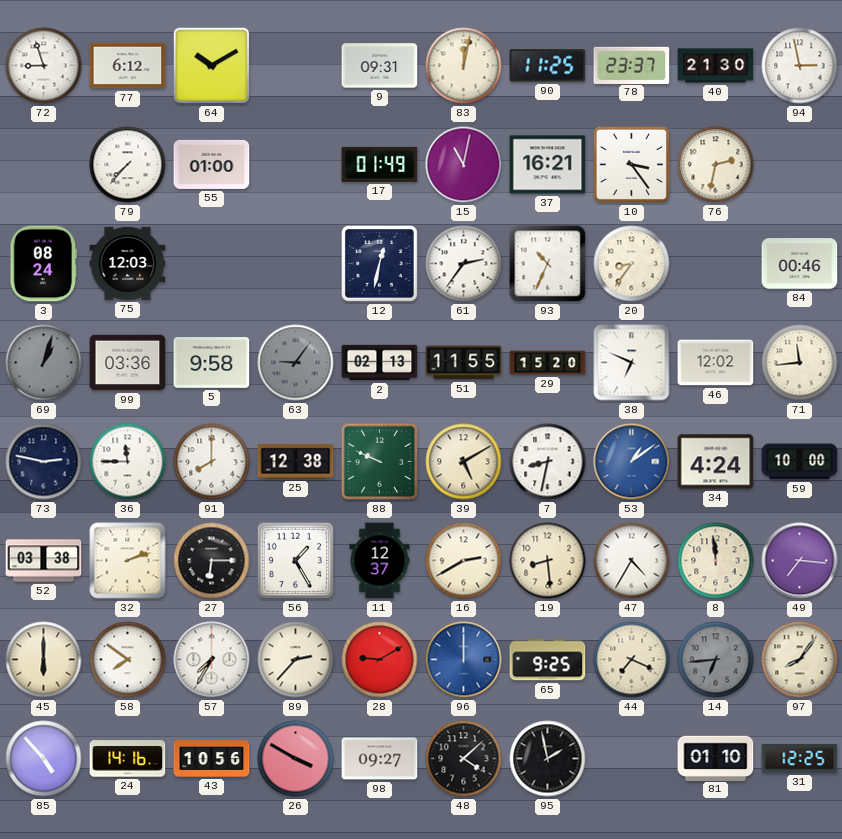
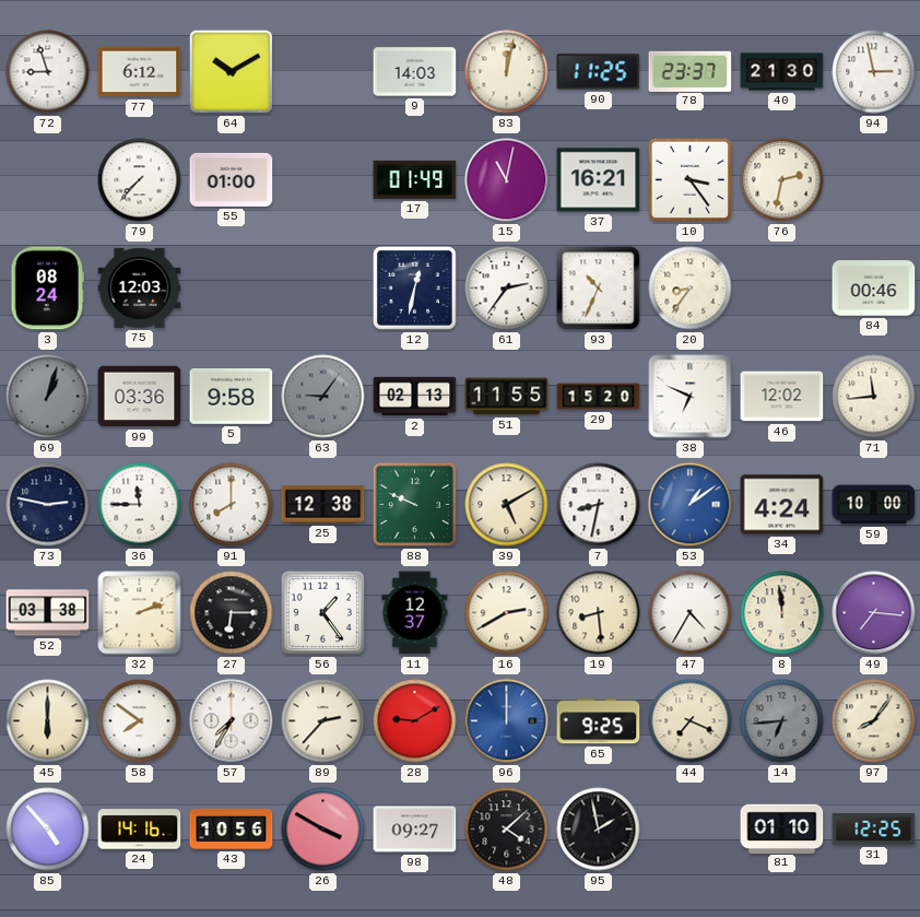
9: 09:31 -> 14:03 (415, 72)
56: 1:25 -> 1:24 (323, 613)
